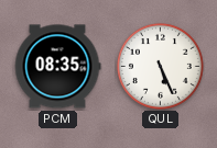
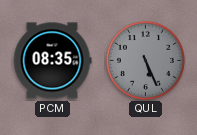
QUL dial: white -> grey (145, 60)
